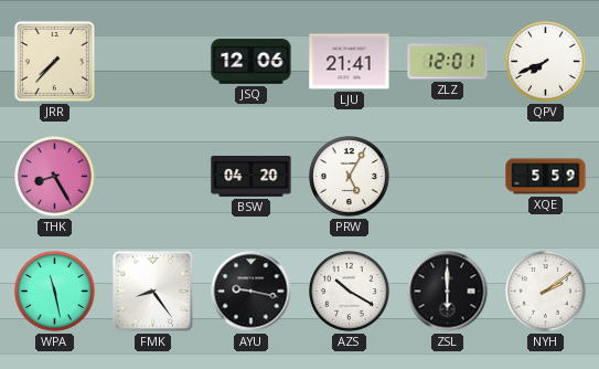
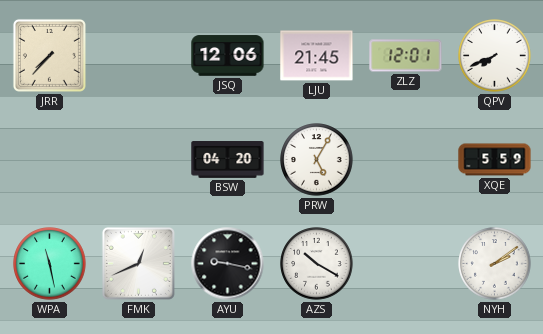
LJU: 21:41 -> 21:45 (317, 56)
THK: 8:25 -> none (55, 177)
FMK: 8:24 -> 12:41 (138, 263)
ZSL: 6:00 -> none (448, 292)
